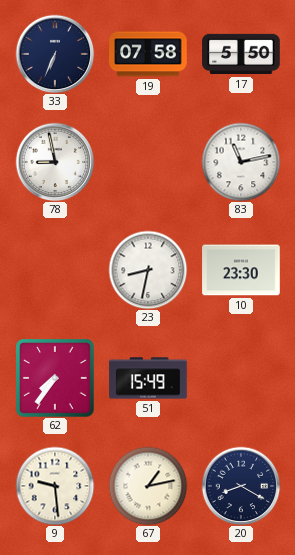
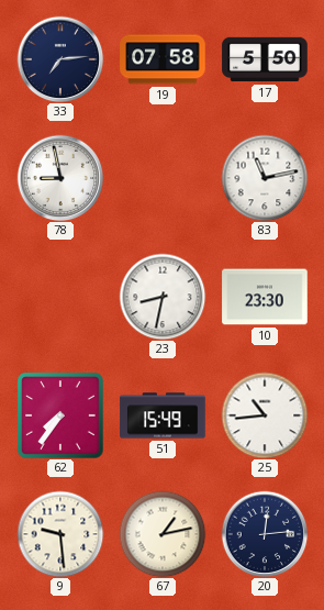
33: 6:34 -> 7:14 (60, 59)
25: none -> 10:44 (265, 415)
20: 8:20 -> 12:14 (265, 534)
